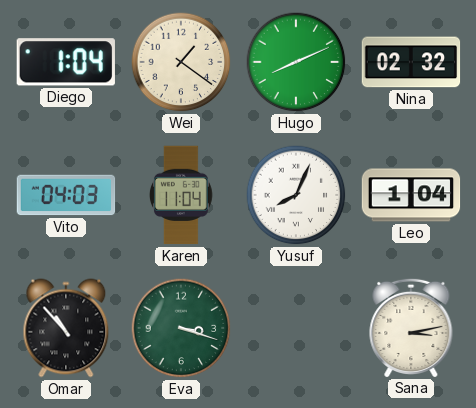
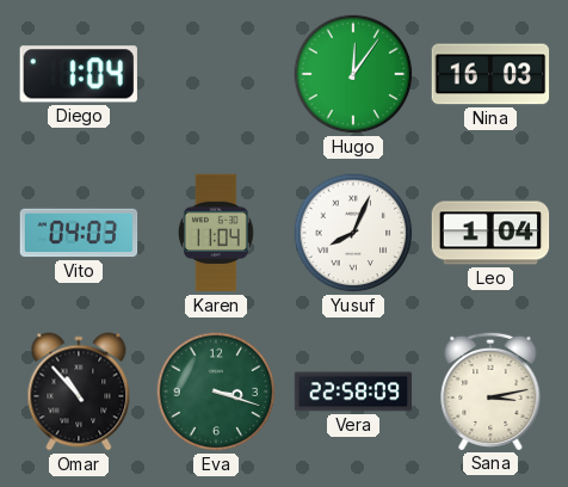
Wei: 1:21 -> none (181, 62)
Hugo: 8:11 -> 12:06 (353, 74)
Nina: 02:32 -> 16:03 (490, 74)
Vera: none -> 22:58 (353, 392)
